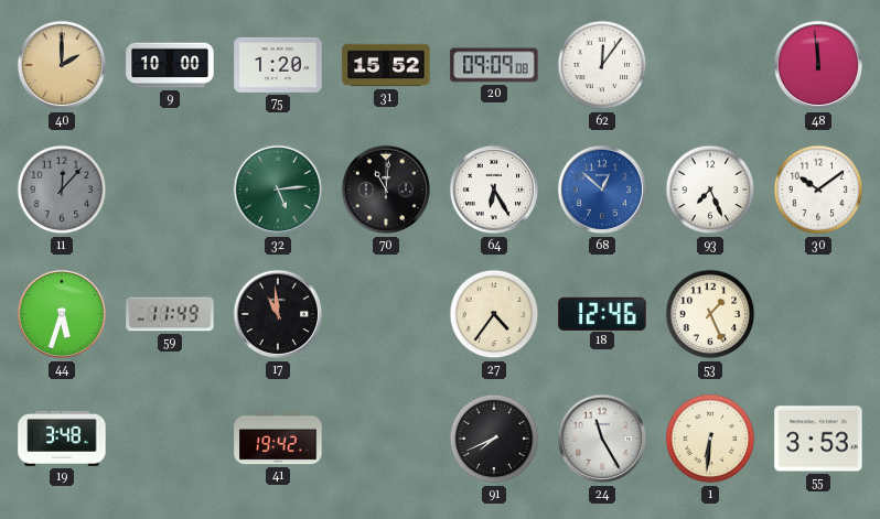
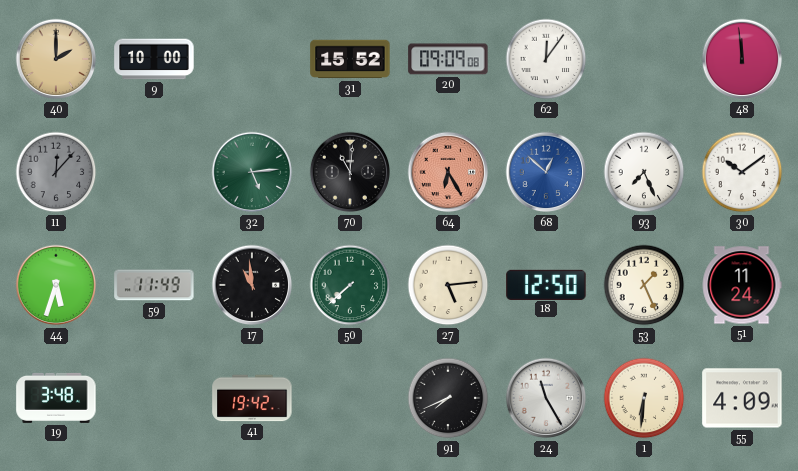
75: 1:20 -> none (278, 65)
64 dial: white -> salmon (448, 172)
50: none -> 7:38 (350, 285)
27: 4:36 -> 5:14 (448, 285)
18: 12:46 -> 12:50 (546, 284)
51: none -> 11:24 (742, 285)
55: 3:53 -> 4:09 (742, 398)
